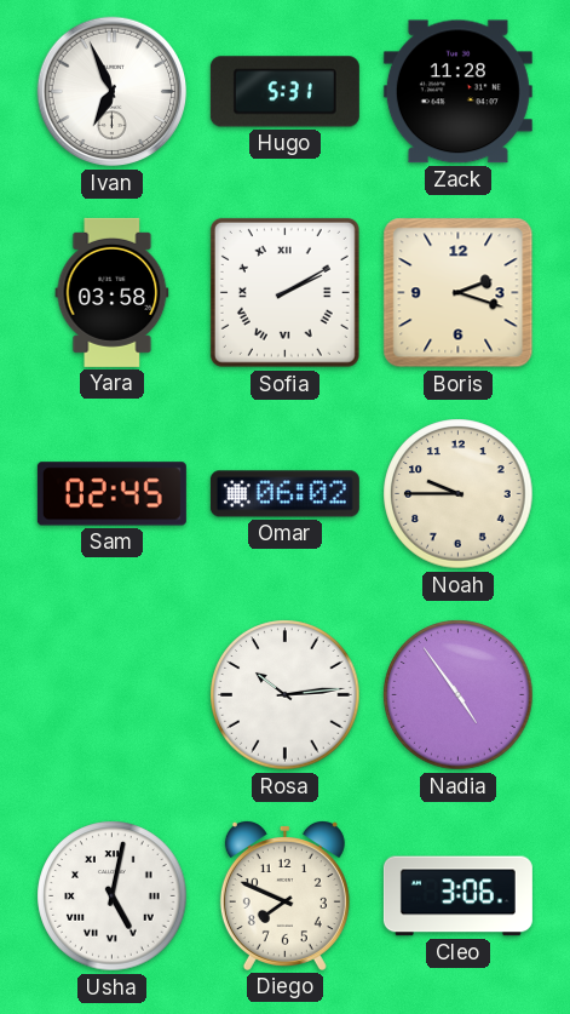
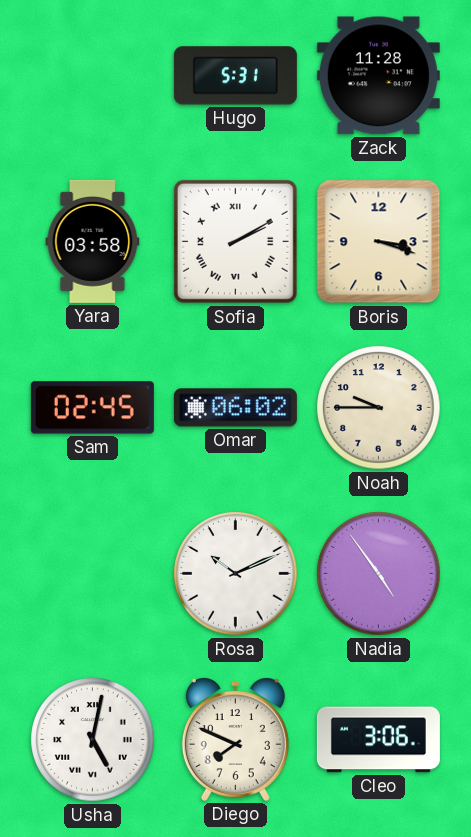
Ivan: 6:56 -> none (113, 92)
Boris: 2:18 -> 3:18 (379, 242)
Rosa: 10:14 -> 10:11 (236, 574)
